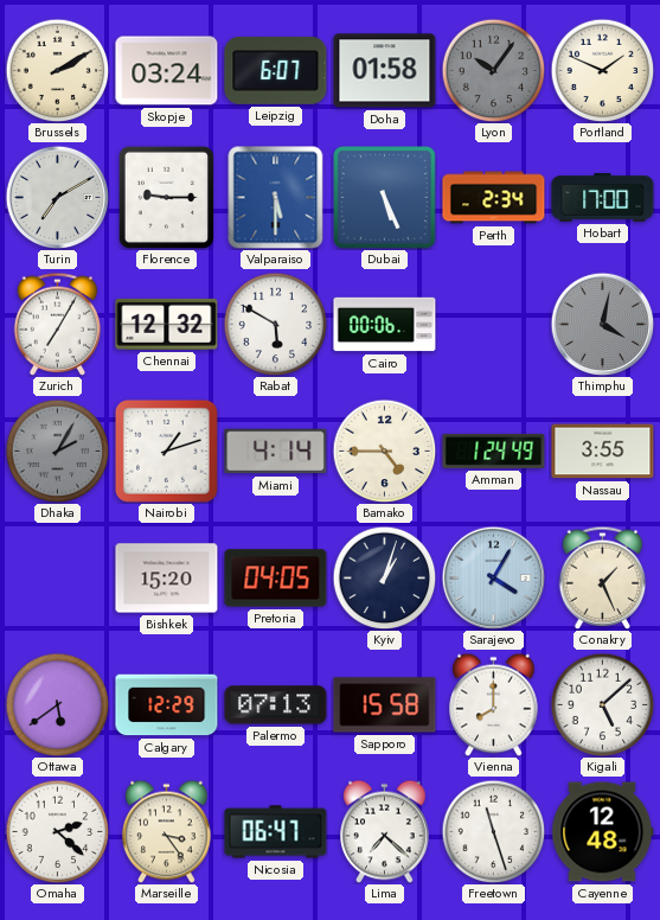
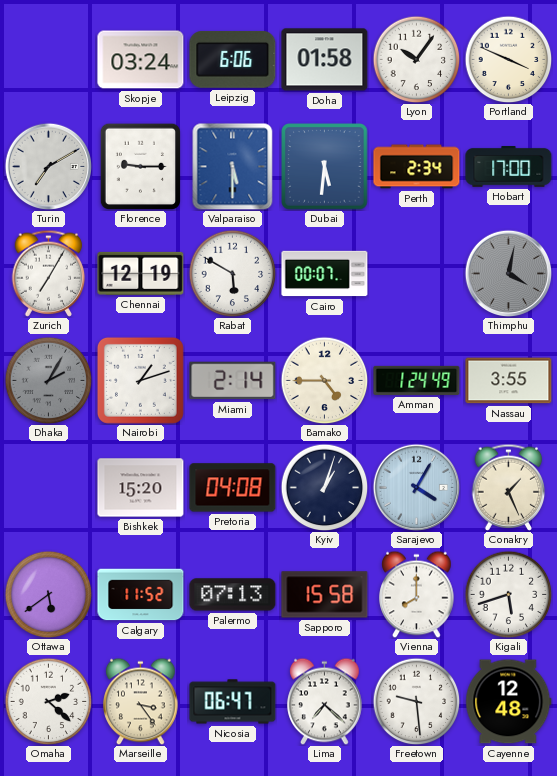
Brussels: 2:10 -> none (57, 70)
Leipzig: 6:07 -> 6:06 (233, 60)
Lyon dial: grey -> white (416, 59)
Portland: 1:49 -> 3:49 (508, 59)
Dubai: 5:26 -> 5:31 (325, 167)
Chennai: 12:32 -> 12:19 (141, 273)
Cairo: 00:06 -> 00:07 (325, 274)
Miami: 4:14 -> 2:14 (233, 381)
Pretoria: 04:05 -> 04:08 (233, 488)
Calgary: 12:29 -> 11:52 (141, 595)
Kigali: 5:08 -> 5:42 (508, 594)
Freetown: 11:27 -> 9:29 (416, 701)
